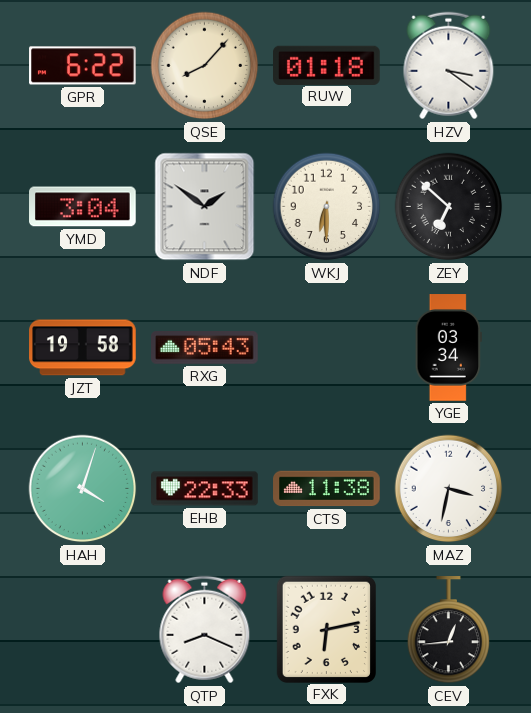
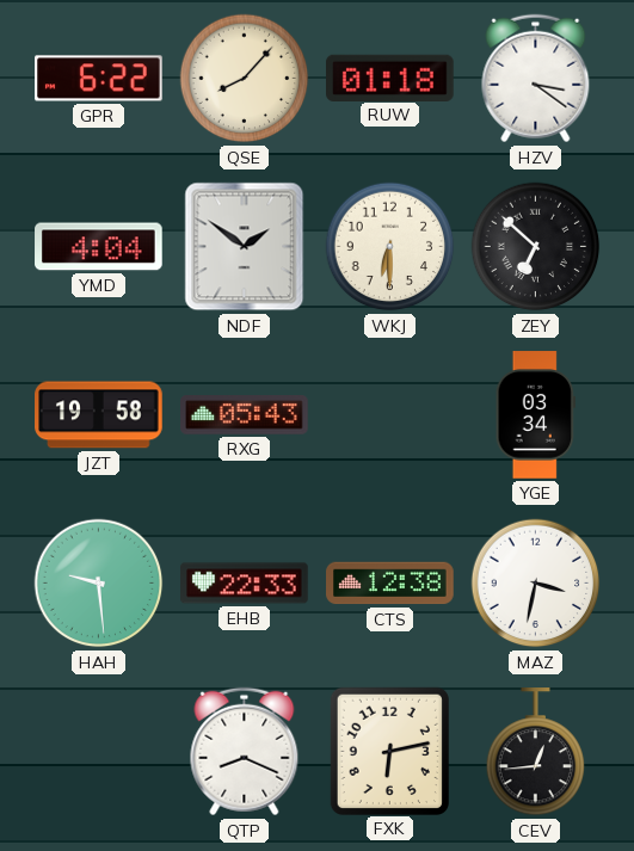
YMD: 3:04 -> 4:04 (99, 247)
HAH: 4:03 -> 9:29 (99, 584)
CTS: 11:38 -> 12:38 (390, 584)
